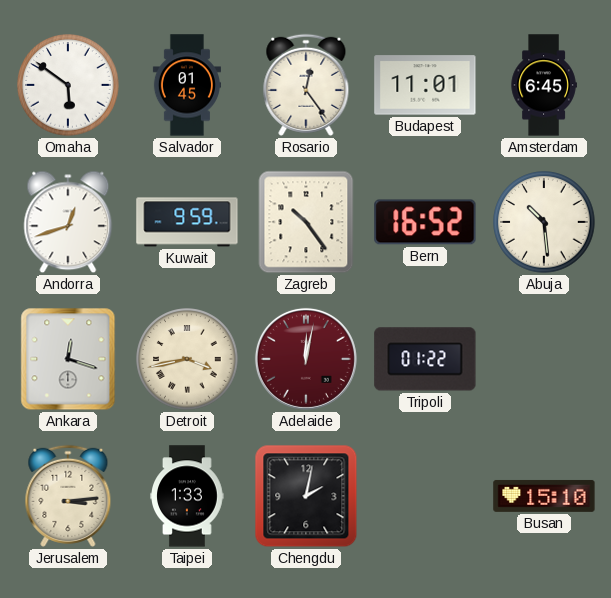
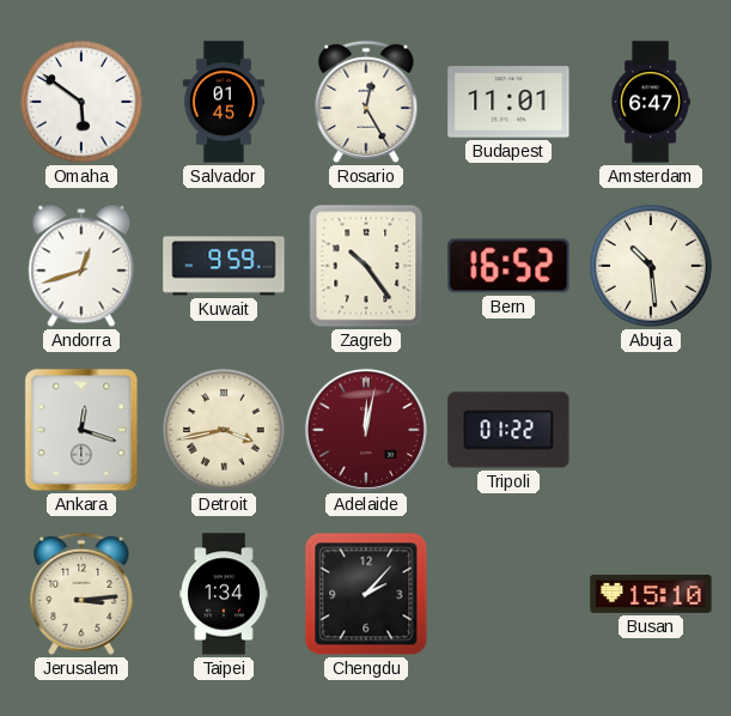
Rosario: 12:24 -> 12:25 (366, 102)
Amsterdam: 6:45 -> 6:47 (651, 102)
Taipei: 1:33 -> 1:34 (225, 594)
Chengdu: 2:02 -> 2:07 (366, 594)
